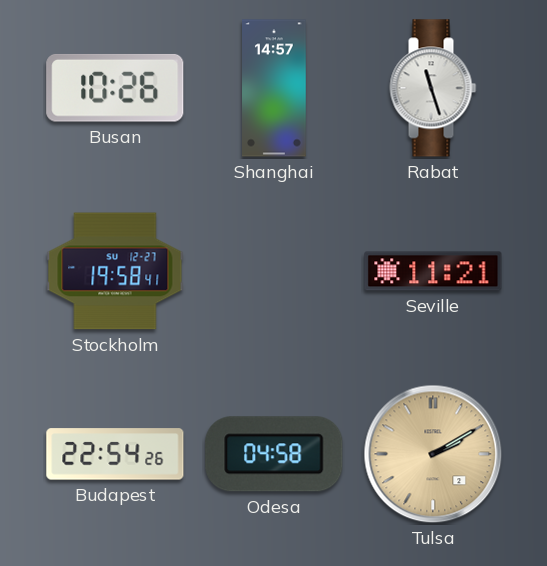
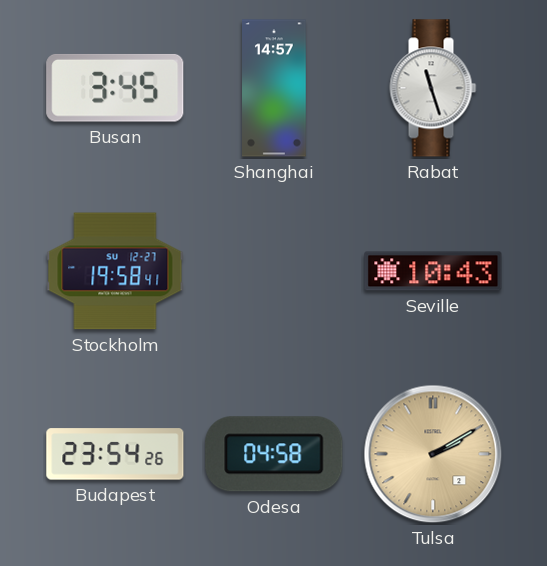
Busan: 10:26 -> 3:45 (115, 88)
Seville: 11:21 -> 10:43 (433, 271)
Budapest: 22:54 -> 23:54 (115, 454)
